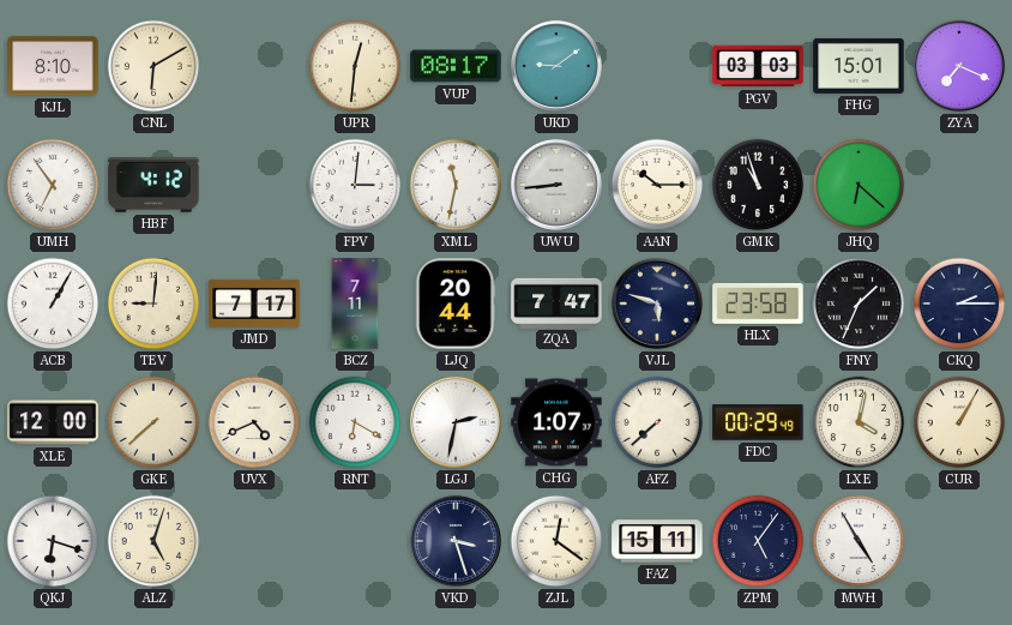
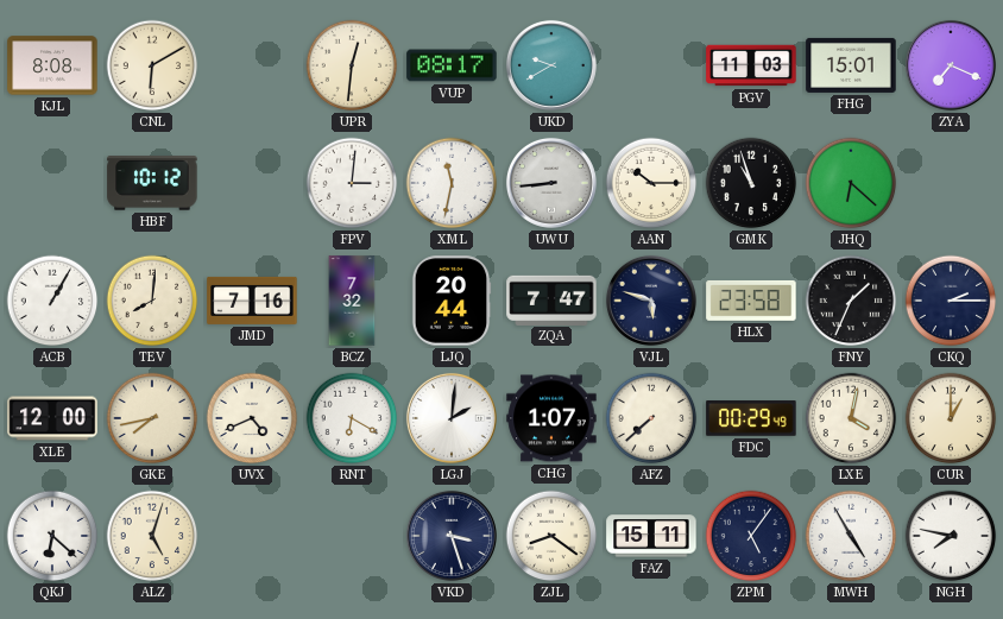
KJL: 8:10 -> 8:08 (52, 65)
UKD: 9:09 -> 9:40 (551, 65)
PGV: 03:03 -> 11:03 (751, 65)
UMH: 6:54 -> none (53, 185)
HBF: 4:12 -> 10:12 (152, 183)
TEV: 9:01 -> 8:01 (152, 301)
JMD: 7:17 -> 7:16 (252, 301)
BCZ: 7:11 -> 7:32 (352, 301)
GKE: 7:38 -> 7:43 (152, 418)
LGJ: 2:32 -> 2:01 (452, 418)
CUR: 1:05 -> 1:00 (951, 418)
QKJ: 6:18 -> 6:22 (52, 536)
ZJL: 12:21 -> 8:21 (551, 536)
NGH: none -> 7:47 (951, 536)
